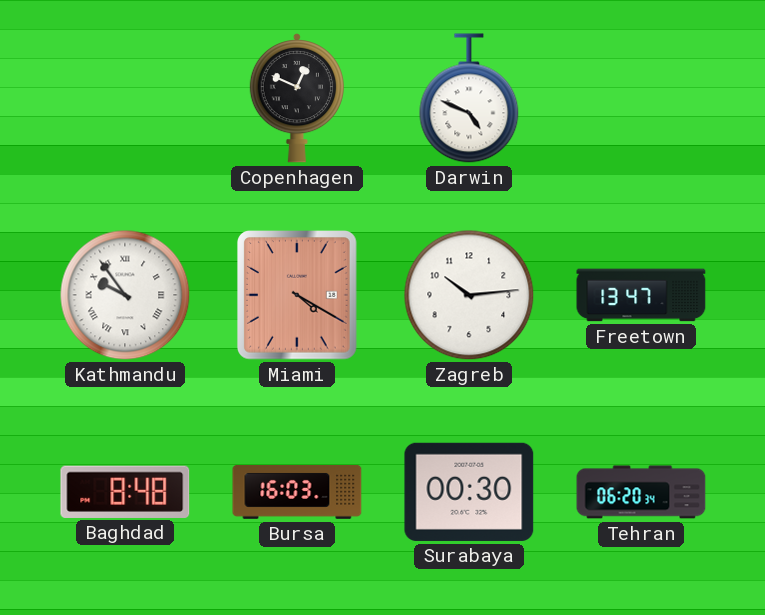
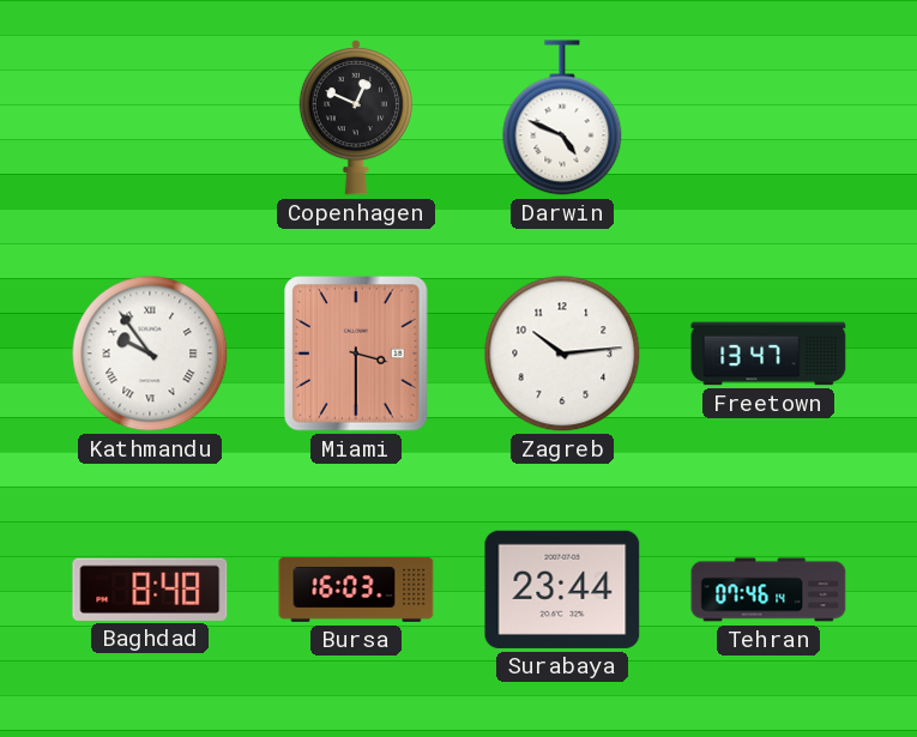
Miami: 4:20 -> 3:30 (357, 354)
Surabaya: 00:30 -> 23:44 (562, 590)
Tehran: 06:20 -> 07:46 (768, 590)
